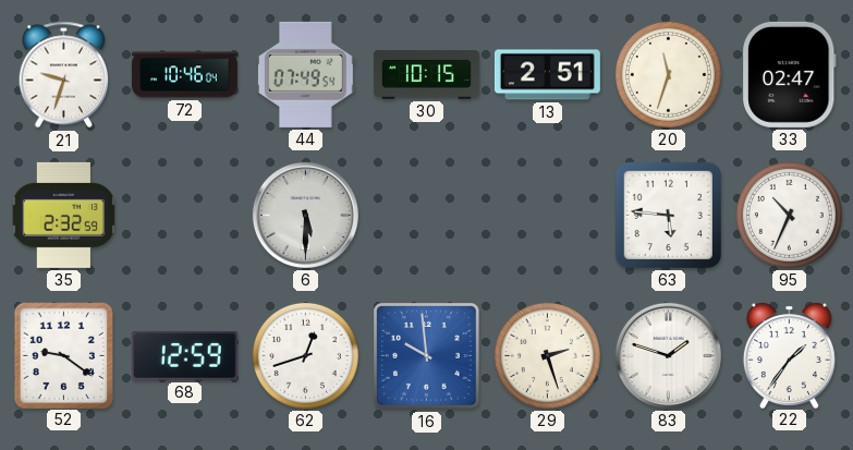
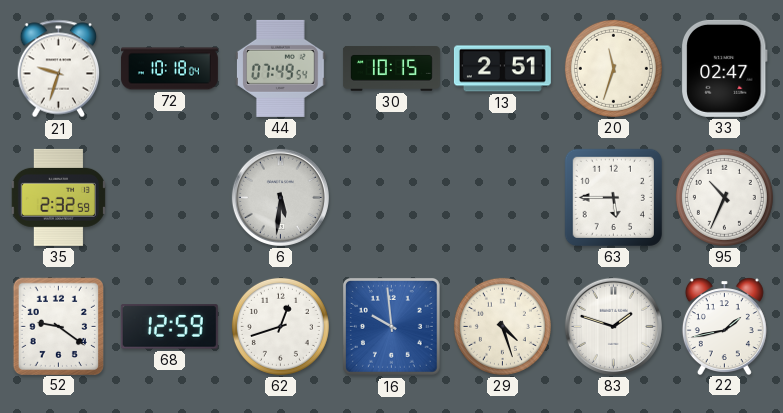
72: 10:46 -> 10:18 (169, 69)
6: 5:30 -> 5:31 (280, 197)
63: 5:46 -> 5:45 (613, 197)
29: 2:27 -> 4:27 (502, 326)
22: 1:36 -> 1:43 (724, 326)
